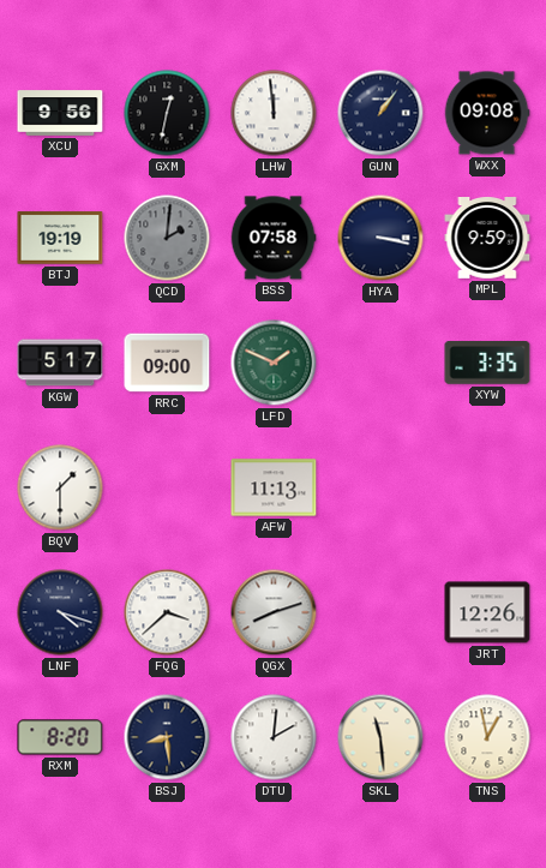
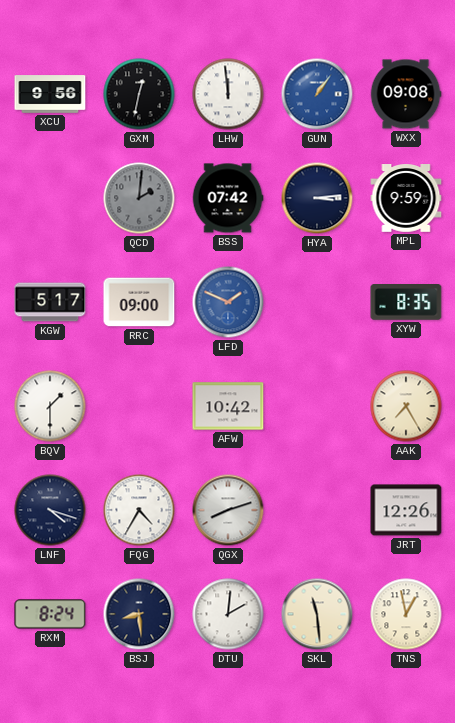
GUN dial: navy -> blue (317, 94)
BTJ: 19:19 -> none (60, 238)
BSS: 07:58 -> 07:42 (228, 198)
HYA: 3:17 -> 3:14 (317, 198)
LFD dial: green -> blue (228, 302)
XYW: 3:35 -> 8:35 (406, 302)
AFW: 11:13 -> 10:42 (228, 406)
AAK: none -> 7:25 (406, 406)
FQG: 3:38 -> 4:35 (139, 510)
RXM: 8:20 -> 8:24 (50, 614)
